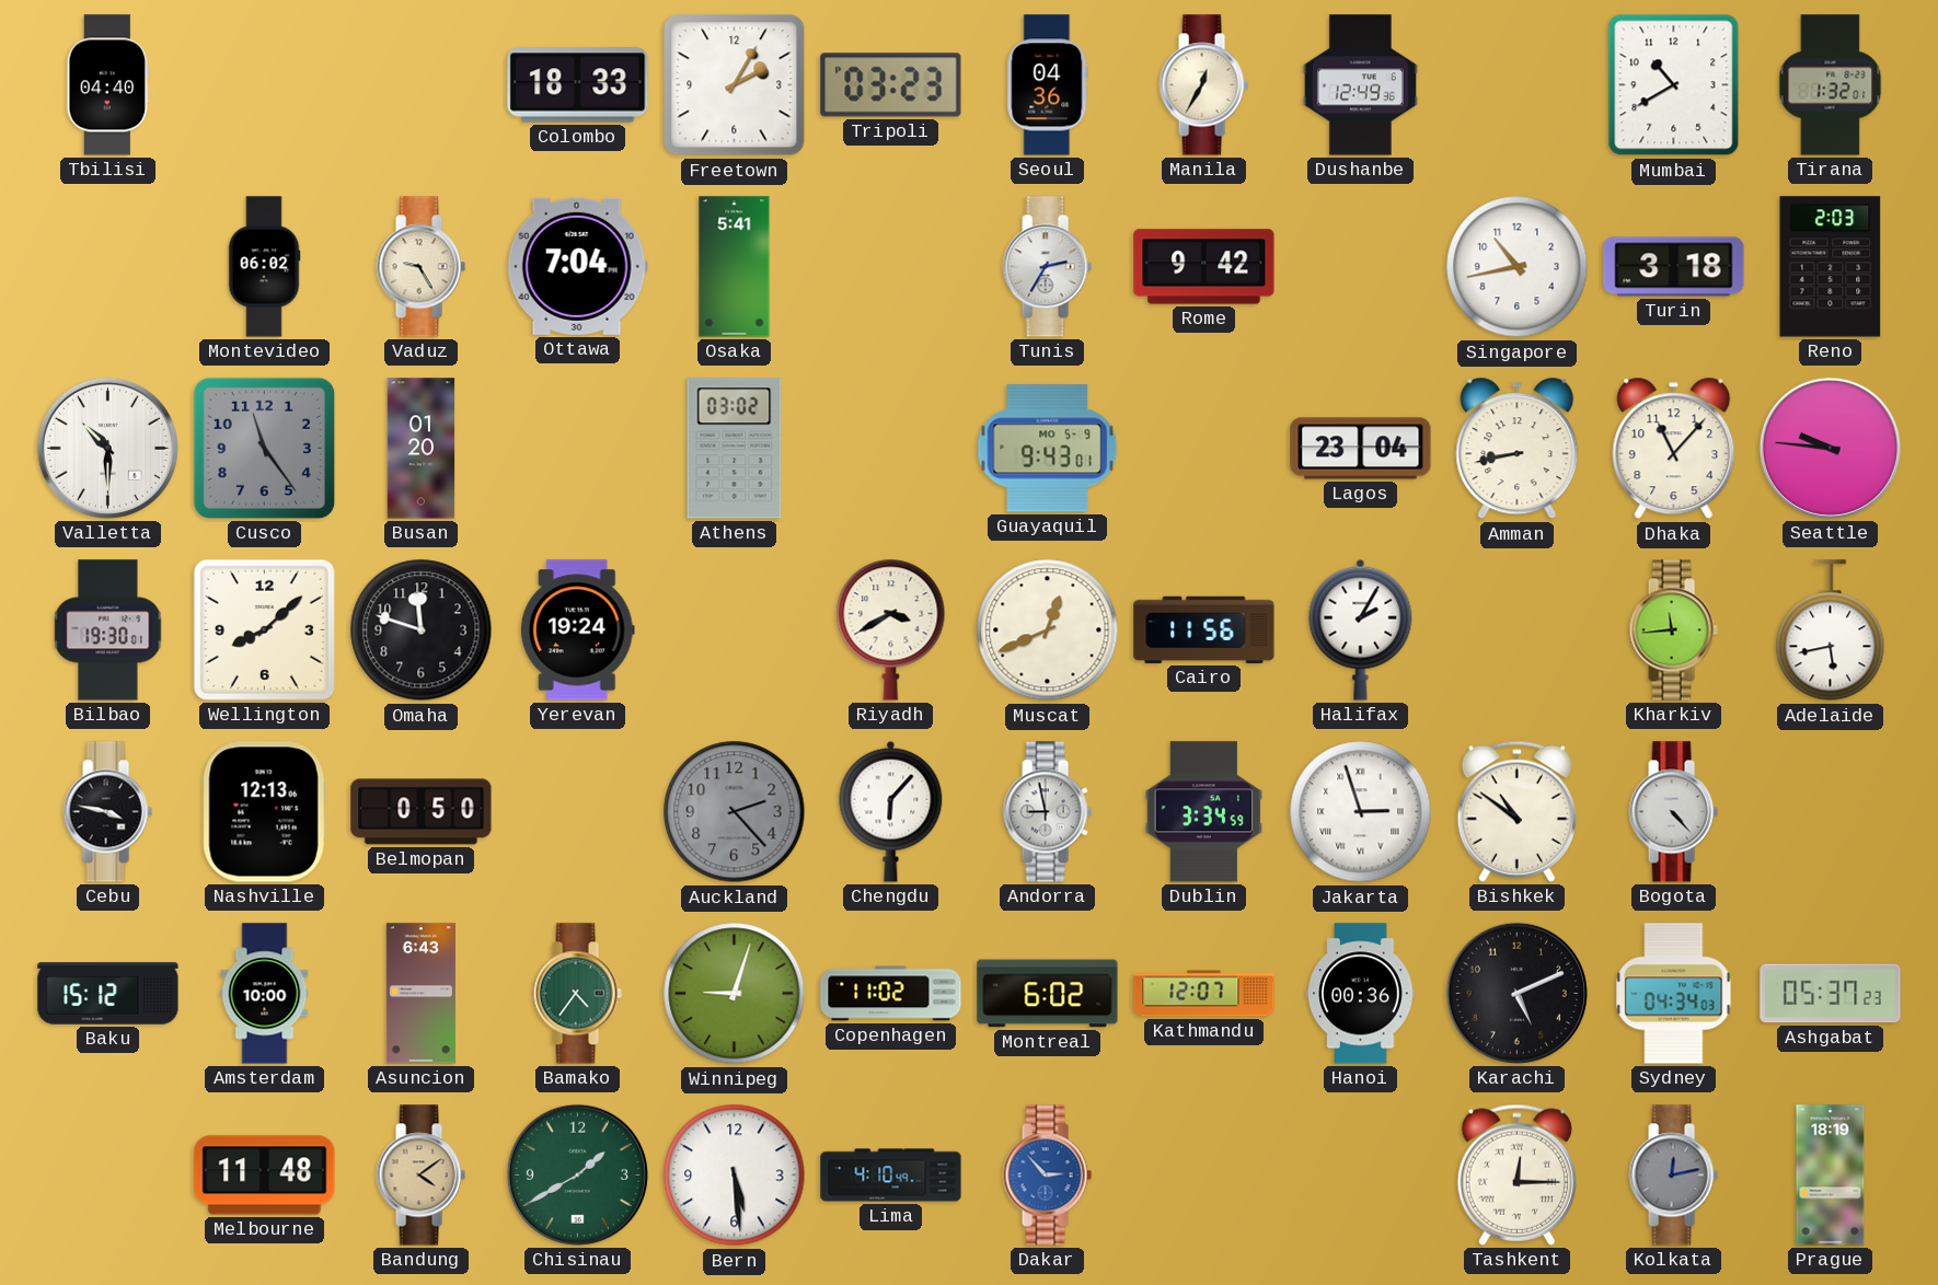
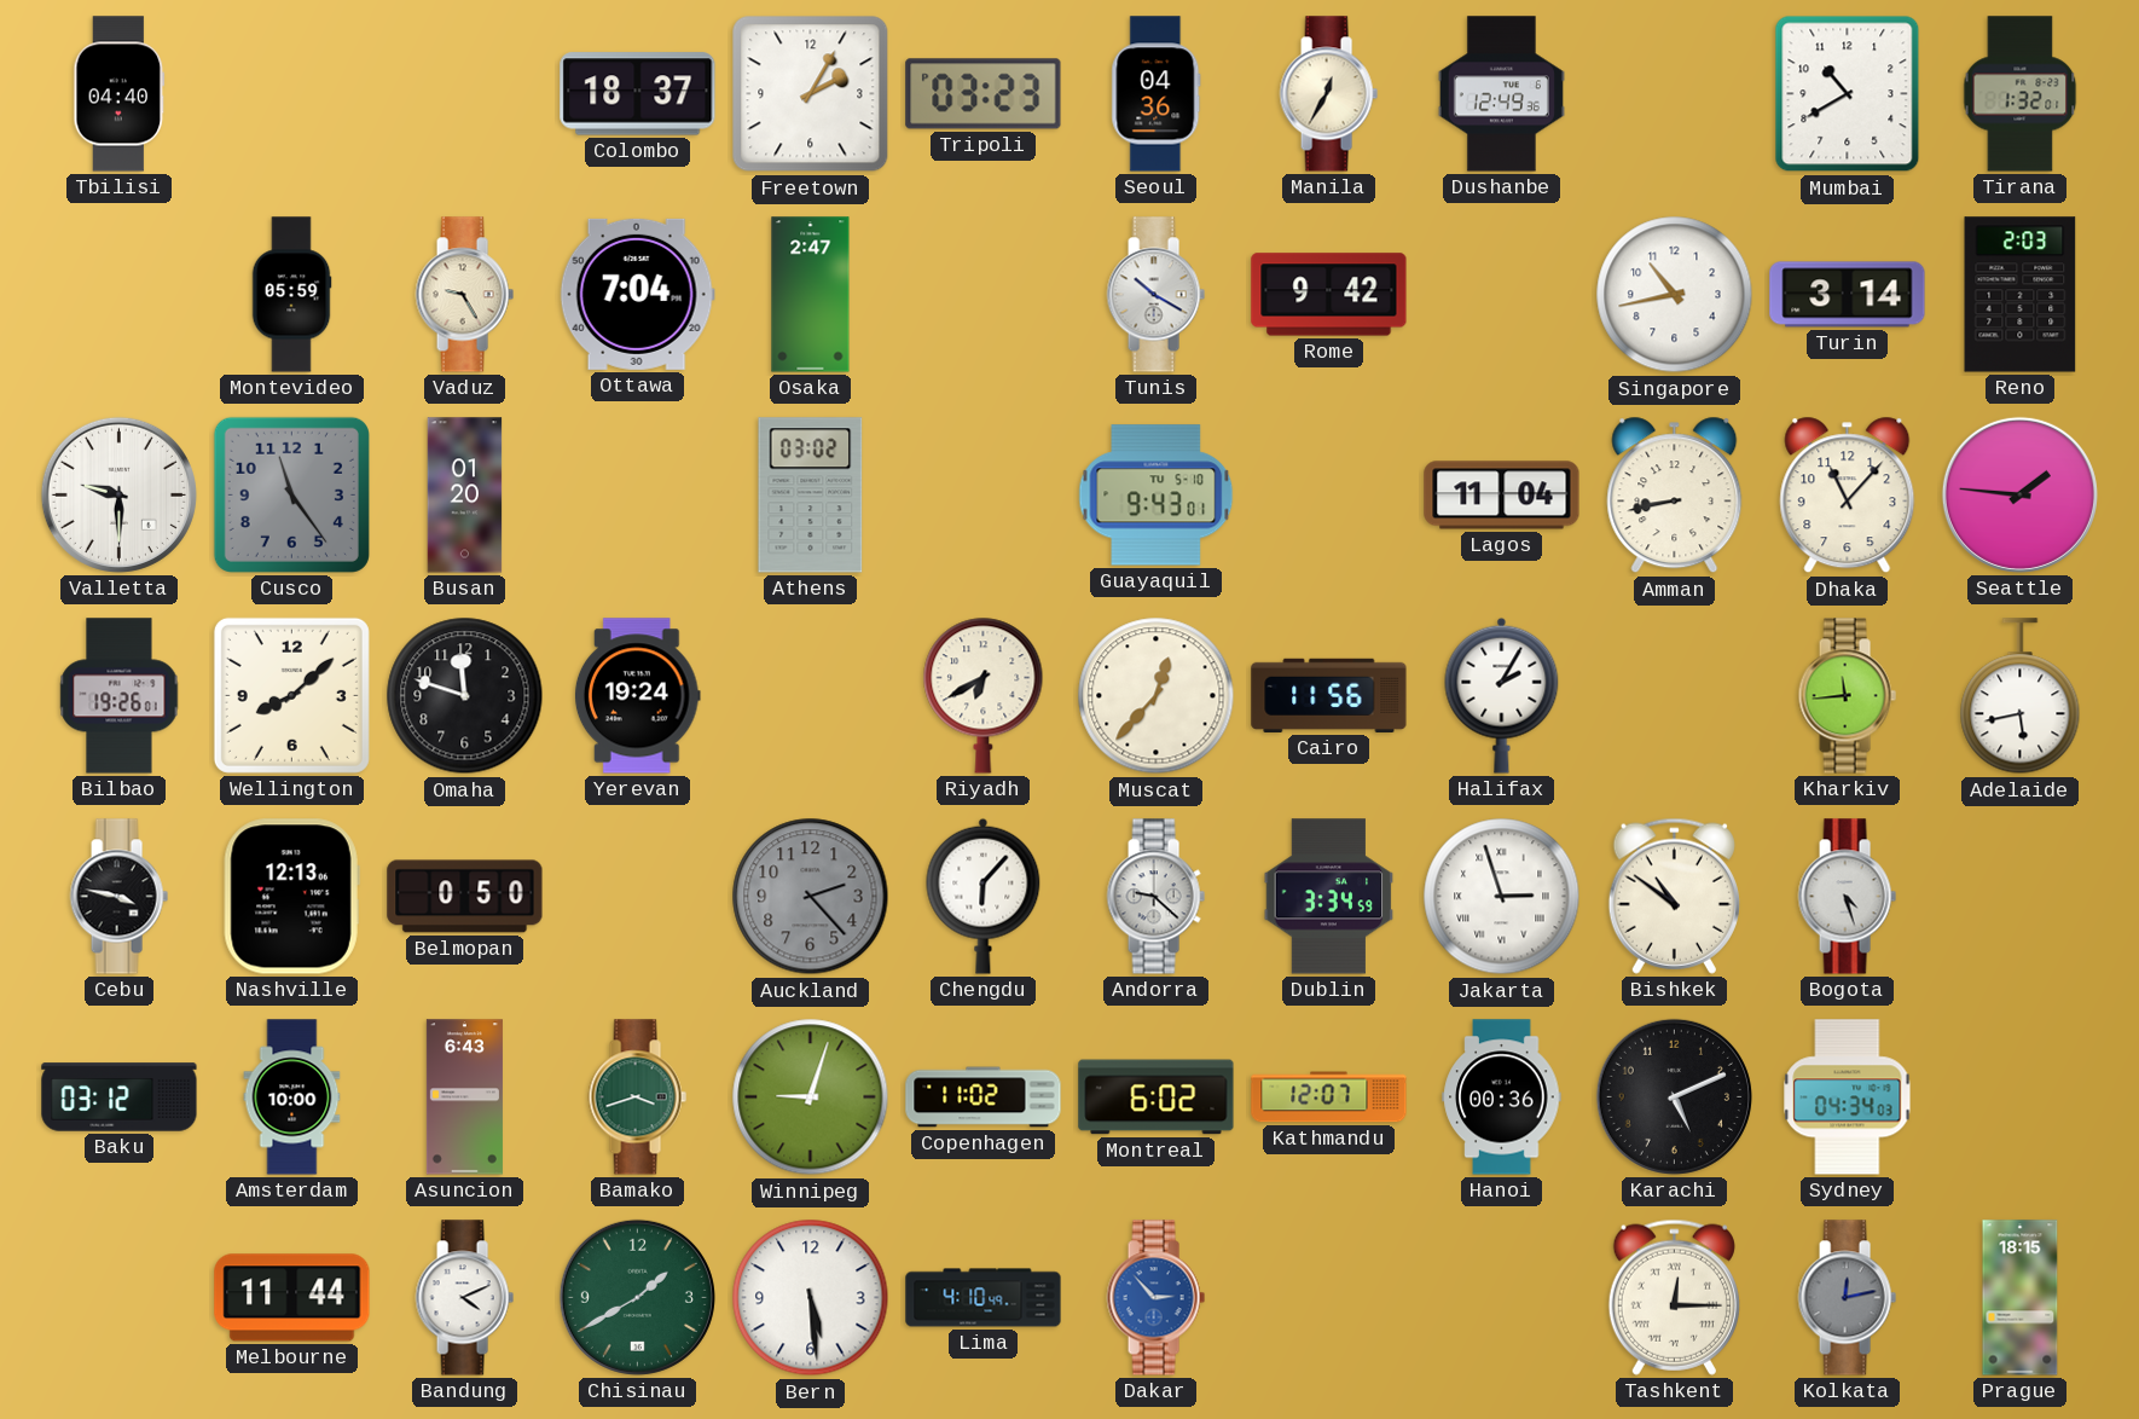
Colombo: 18:33 -> 18:37 (638, 94)
Montevideo: 06:02 -> 05:59 (291, 295)
Osaka: 5:41 -> 2:47 (811, 295)
Tunis: 2:35 -> 10:20 (1155, 295)
Turin: 3:18 -> 3:14 (1848, 295)
Valletta: 10:30 -> 9:30 (118, 494)
Guayaquil date: MO 5-9 -> TU 5-10 (1157, 496)
Lagos: 23:04 -> 11:04 (1502, 496)
Seattle: 9:46 -> 1:46 (2019, 494)
Bilbao: 19:30 -> 19:26 (120, 696)
Riyadh: 3:40 -> 6:40 (984, 695)
Muscat: 12:41 -> 12:37 (1157, 696)
Andorra: 8:58 -> 9:22 (1155, 897)
Bogota: 4:23 -> 4:27 (1847, 897)
Baku: 15:12 -> 03:12 (120, 1097)
Bamako: 4:36 -> 3:42 (637, 1097)
Ashgabat: 05:37 -> none (1831, 994)
Melbourne: 11:48 -> 11:44 (292, 1298)
Bandung: 4:09 -> 4:11 (464, 1298)
Bandung dial: champagne -> white (464, 1298)
Prague: 18:19 -> 18:15 (2021, 1298)
